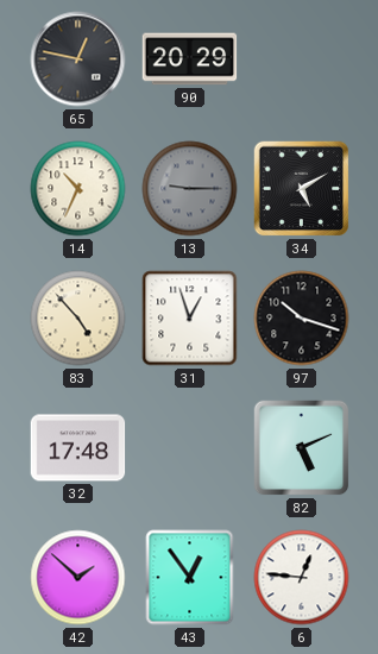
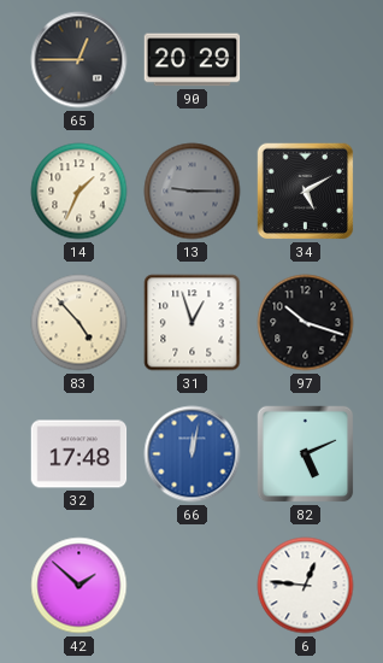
65: 12:47 -> 12:45 (79, 60)
14: 10:34 -> 1:34 (79, 192)
66: none -> 12:02 (193, 454)
43: 12:54 -> none (190, 578)
